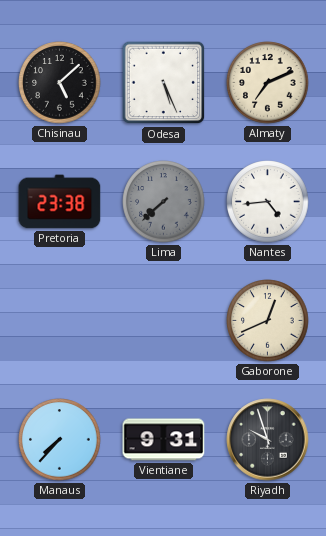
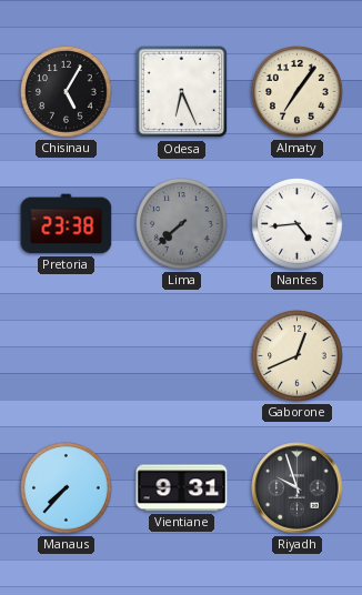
Chisinau: 5:08 -> 5:05 (67, 92)
Odesa: 5:26 -> 6:26 (182, 92)
Almaty: 7:11 -> 7:06 (298, 92)
